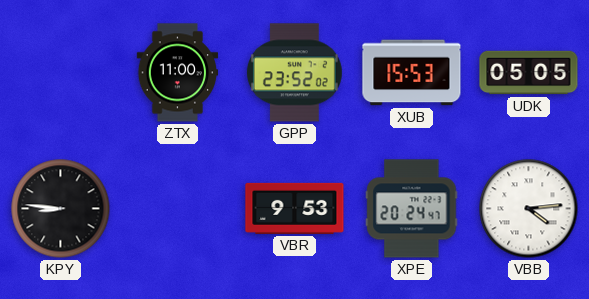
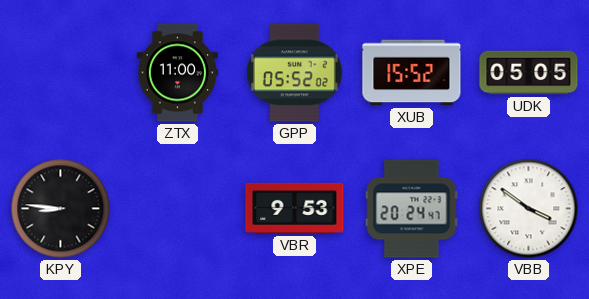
GPP: 23:52 -> 05:52 (294, 73)
XUB: 15:53 -> 15:52 (412, 73)
VBB: 4:14 -> 3:51 (529, 209)
